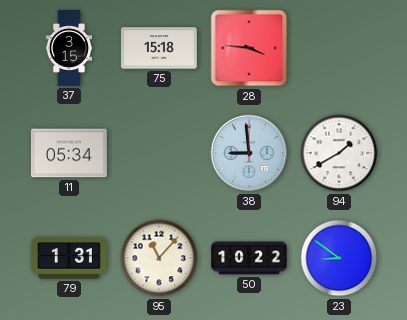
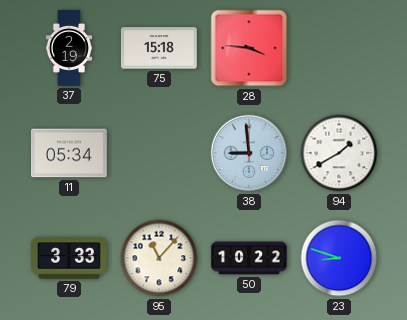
37: 3:15 -> 2:19 (68, 49)
79: 1:31 -> 3:33 (69, 258)
23: 8:51 -> 8:48 (339, 258)
